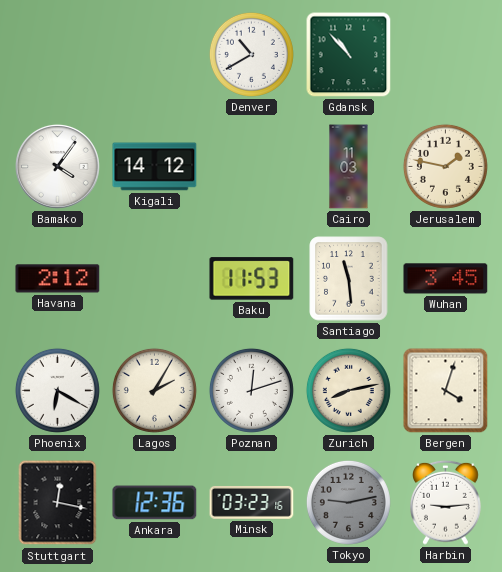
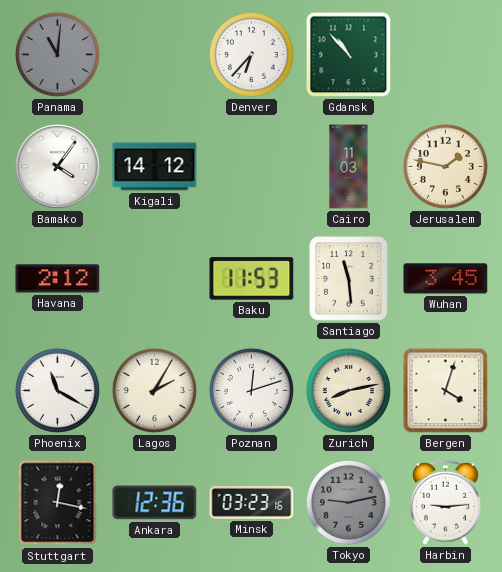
Panama: none -> 11:01 (57, 54)
Denver: 10:40 -> 6:37 (251, 54)
Phoenix: 6:20 -> 11:20 (57, 390)
